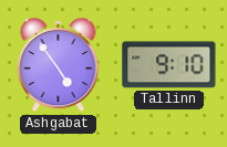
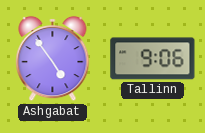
Tallinn: 9:10 -> 9:06 (153, 59)
